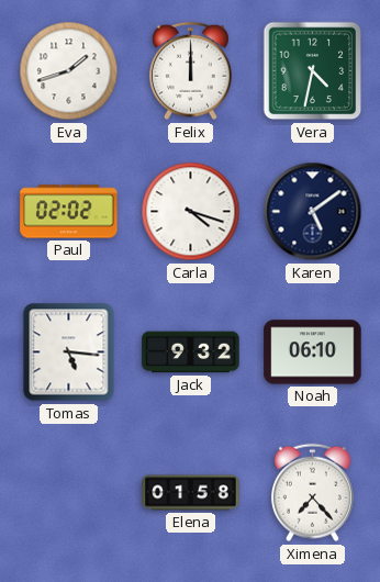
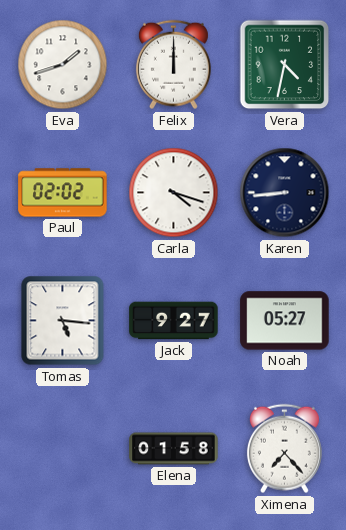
Karen: 5:09 -> 8:44 (285, 193)
Jack: 9:32 -> 9:27 (174, 321)
Noah: 06:10 -> 05:27 (285, 321)
